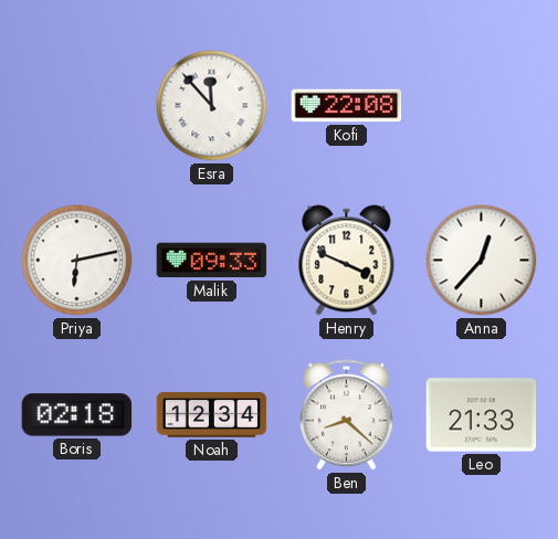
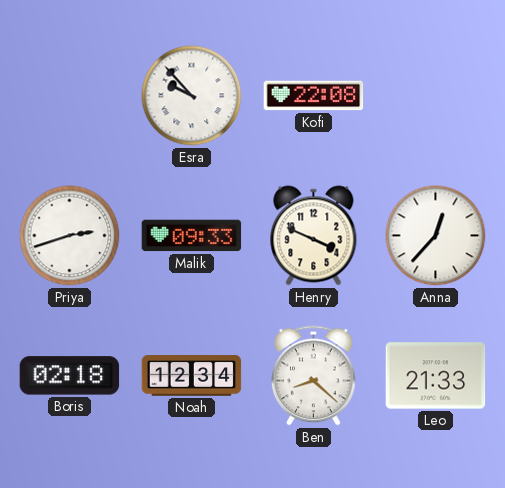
Esra: 11:53 -> 9:53 (192, 96)
Priya: 6:13 -> 2:42 (70, 236)
